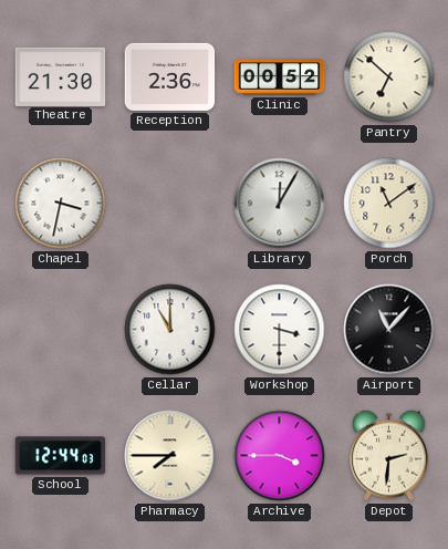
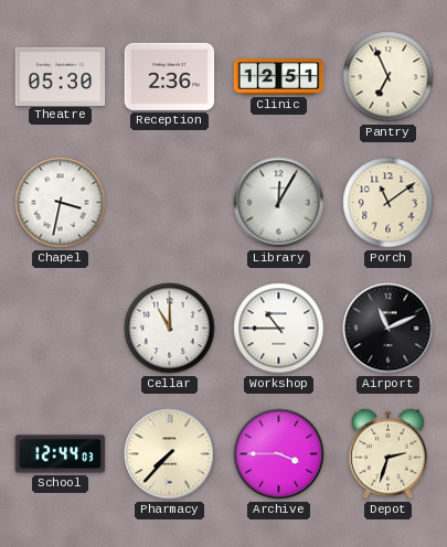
Theatre: 21:30 -> 05:30 (61, 76)
Clinic: 00:52 -> 12:51 (279, 77)
Pantry: 6:52 -> 6:56 (389, 77)
Workshop: 3:30 -> 10:45 (279, 329)
Airport: 11:07 -> 11:11 (389, 329)
Pharmacy: 7:45 -> 7:37 (170, 454)
Depot: 2:31 -> 2:33 (389, 453)
